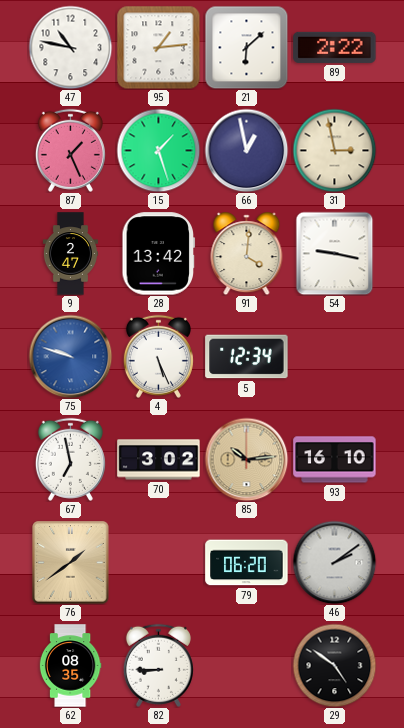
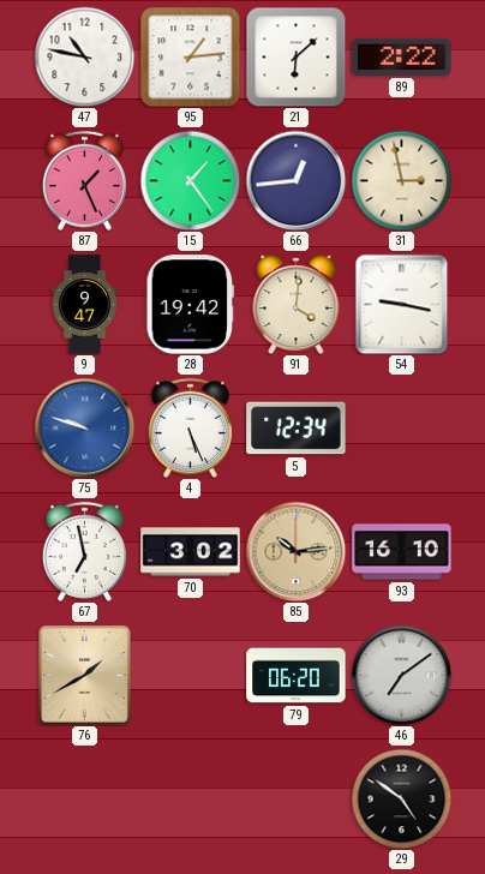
15: 1:27 -> 1:24 (190, 180)
66: 12:58 -> 12:44 (295, 180)
9: 2:47 -> 9:47 (84, 305)
28: 13:42 -> 19:42 (191, 305)
76: 1:39 -> 1:40 (85, 676)
46: 2:09 -> 7:09 (401, 675)
62: 08:35 -> none (70, 666)
82: 8:45 -> none (158, 665)
